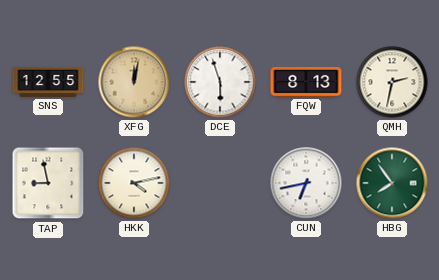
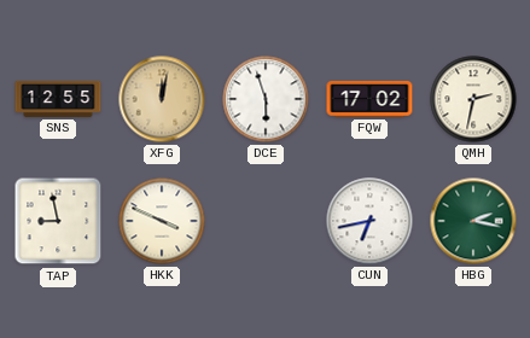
FQW: 8:13 -> 17:02 (369, 99)
HKK: 4:13 -> 3:49 (162, 221)
HBG: 7:54 -> 2:17 (473, 221)
